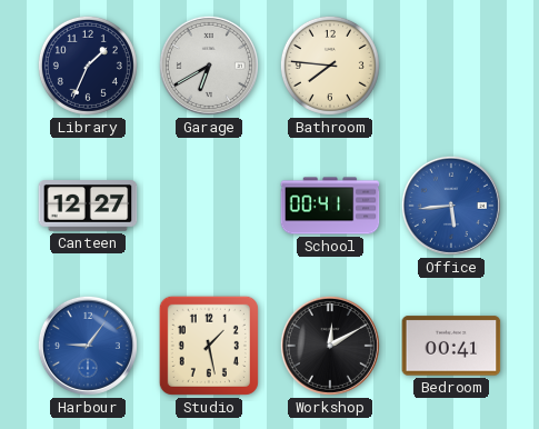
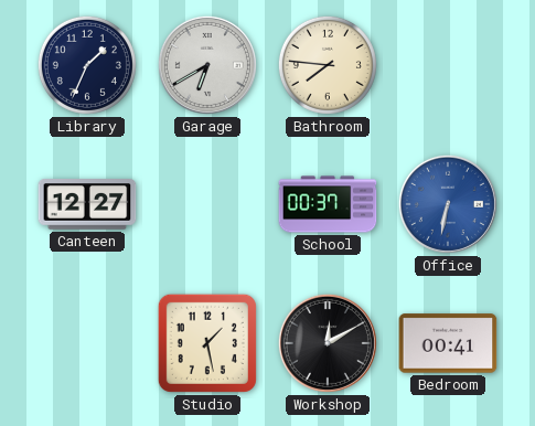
School: 00:41 -> 00:37 (328, 204)
Office: 5:44 -> 6:32 (448, 204)
Harbour: 9:06 -> none (88, 346)
